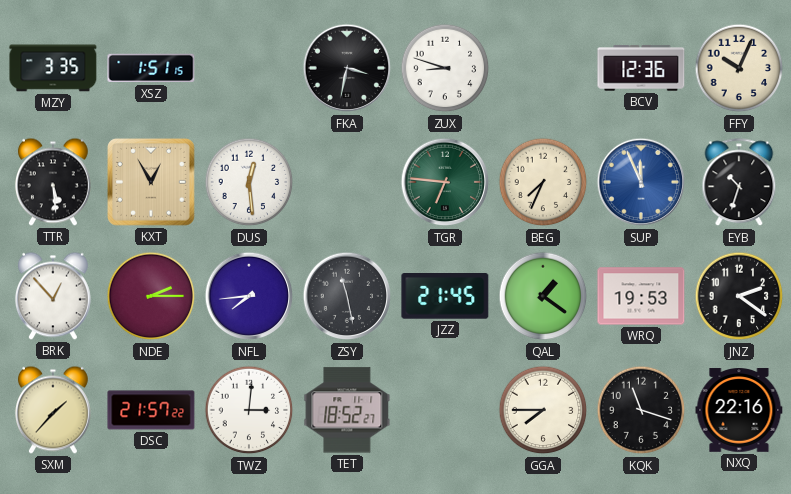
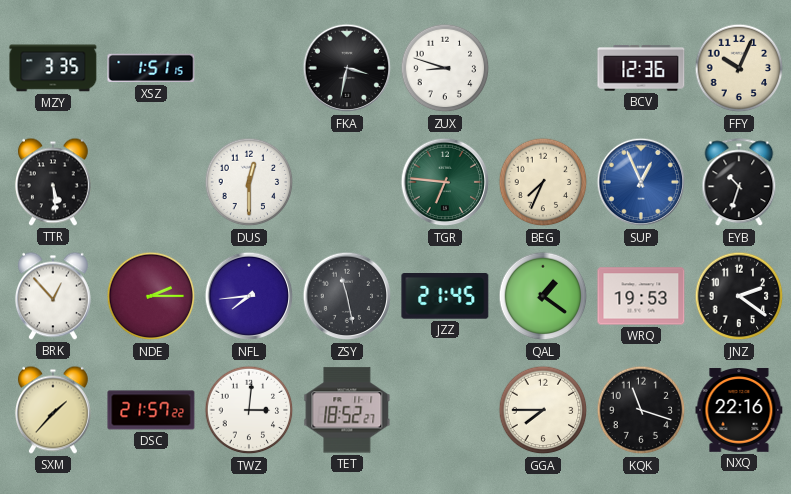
KXT: 12:55 -> none (152, 183)
DUS: 12:29 -> 12:30 (249, 182)
SUP: 11:56 -> 12:56 (641, 182)
